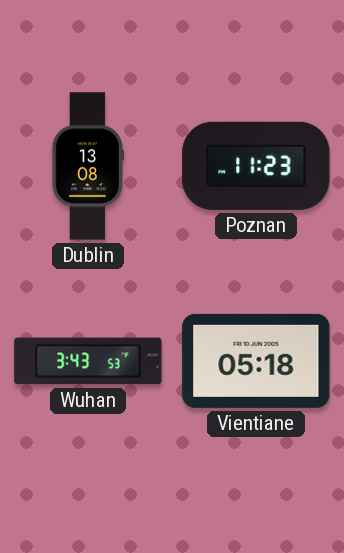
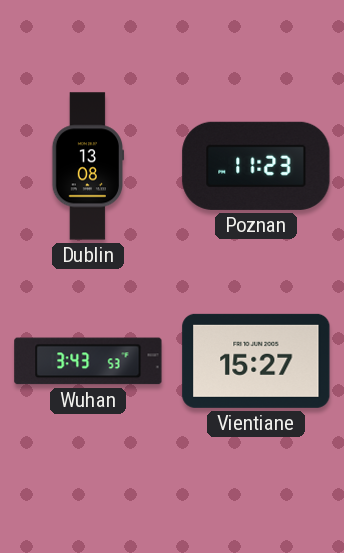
Vientiane: 05:18 -> 15:27 (256, 361)
